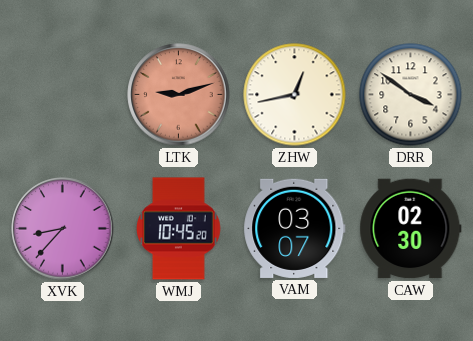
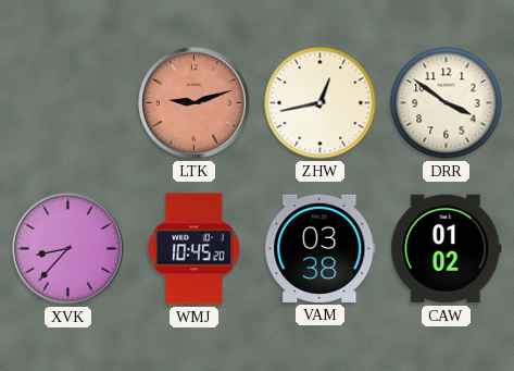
VAM: 03:07 -> 03:38 (321, 248)
CAW: 02:30 -> 01:02 (447, 249)
